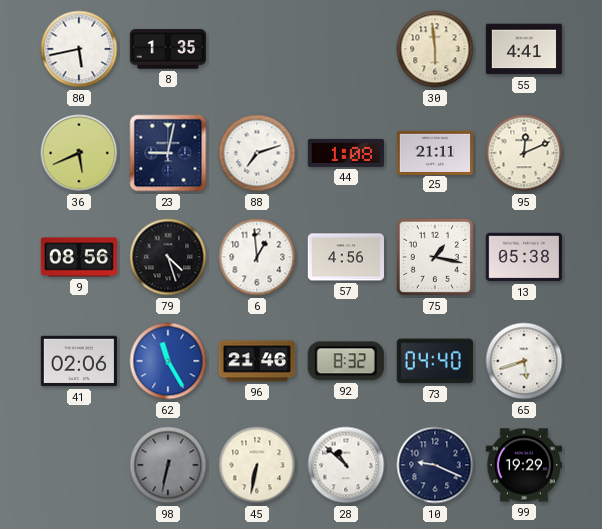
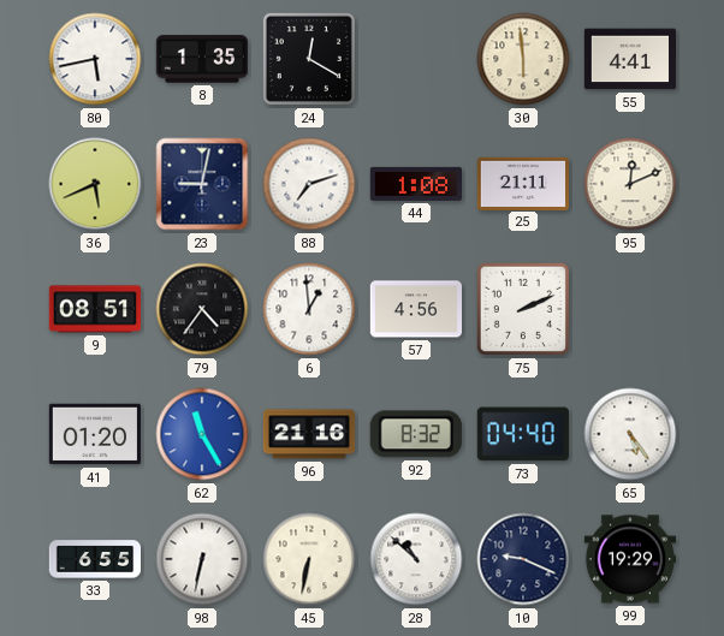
24: none -> 12:20 (309, 59)
9: 08:56 -> 08:51 (94, 309)
79: 4:27 -> 4:36 (202, 309)
75: 1:17 -> 2:11 (523, 309)
13: 05:38 -> none (523, 257)
41: 02:06 -> 01:20 (94, 434)
96: 21:46 -> 21:16 (309, 434)
65: 5:42 -> 5:24 (630, 434)
33: none -> 6:55 (95, 559)
98 dial: grey -> white (202, 559)
